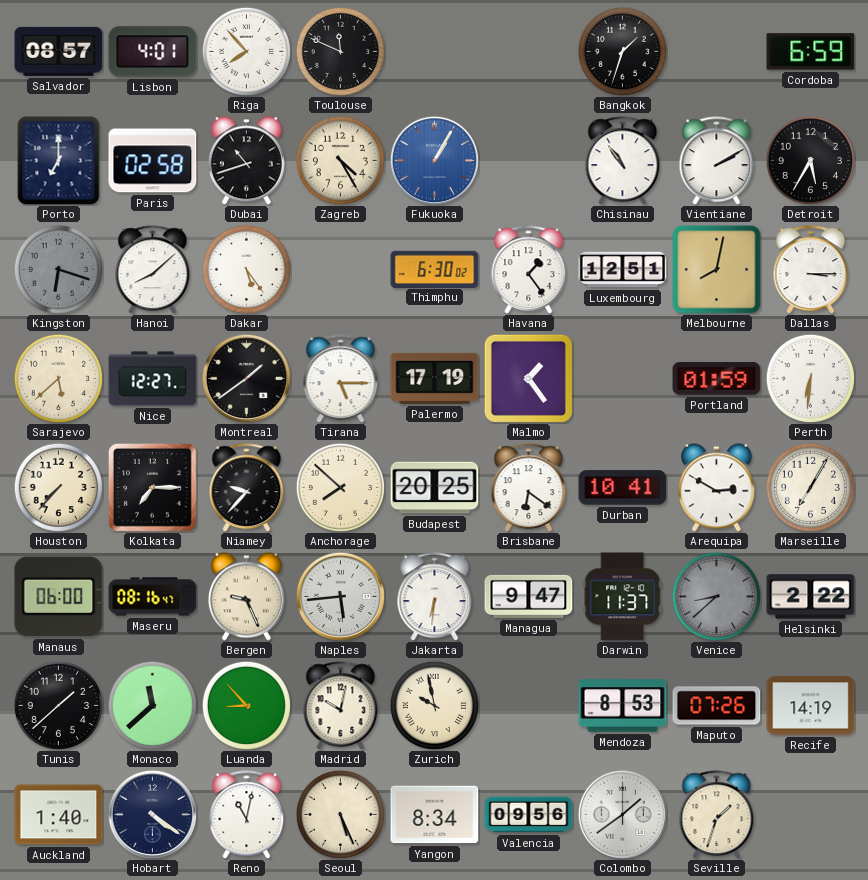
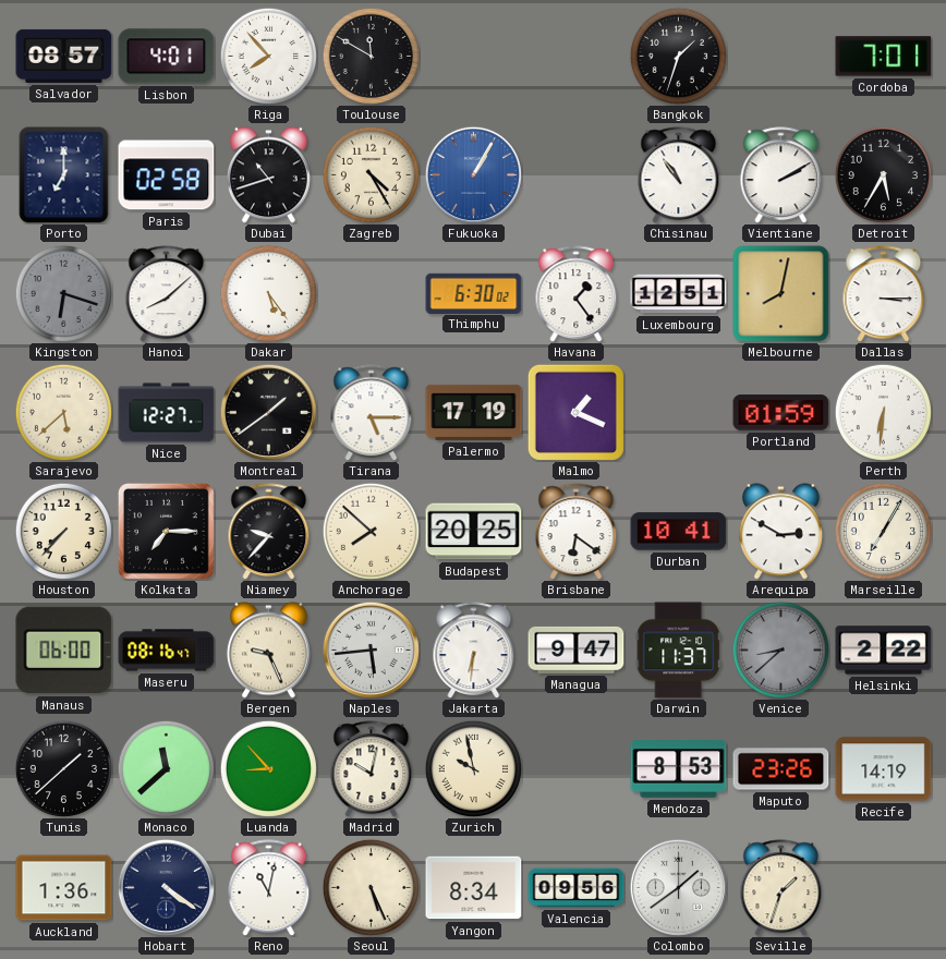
Toulouse: 11:49 -> 11:50 (371, 56)
Cordoba: 6:59 -> 7:01 (884, 57)
Malmo: 1:24 -> 1:19 (575, 412)
Maputo: 07:26 -> 23:26 (781, 769)
Auckland: 1:40 -> 1:36 (64, 888)
